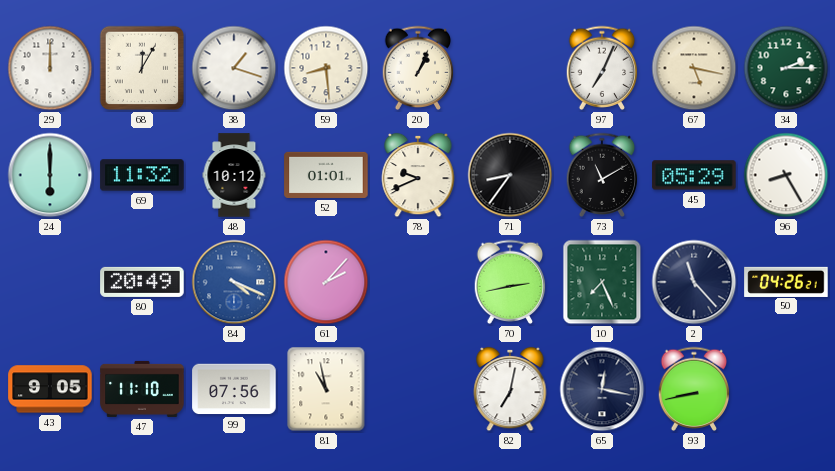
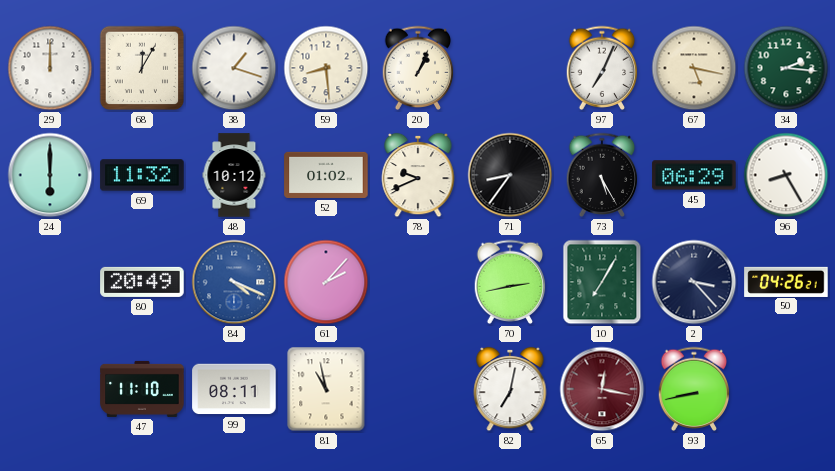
34: 2:15 -> 2:16 (786, 68)
52: 01:01 -> 01:02 (326, 175)
73: 11:10 -> 5:25 (602, 175)
45: 05:29 -> 06:29 (694, 175)
10: 7:26 -> 7:05 (602, 282)
2: 11:23 -> 3:23 (694, 282)
43: 9:05 -> none (50, 389)
99: 07:56 -> 08:11 (234, 389)
65 dial: navy -> burgundy (602, 389)
